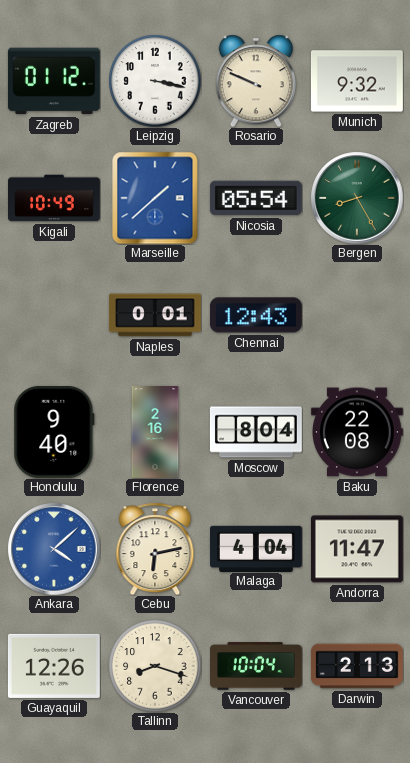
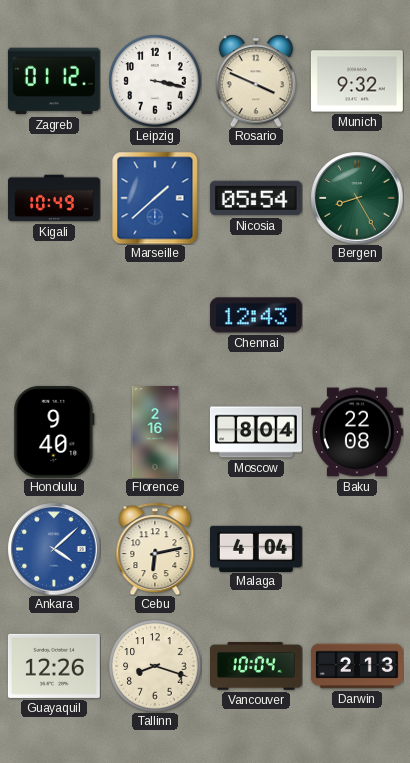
Rosario: 9:49 -> 3:49 (256, 81)
Naples: 0:01 -> none (155, 315)
Andorra: 11:47 -> none (357, 549)
